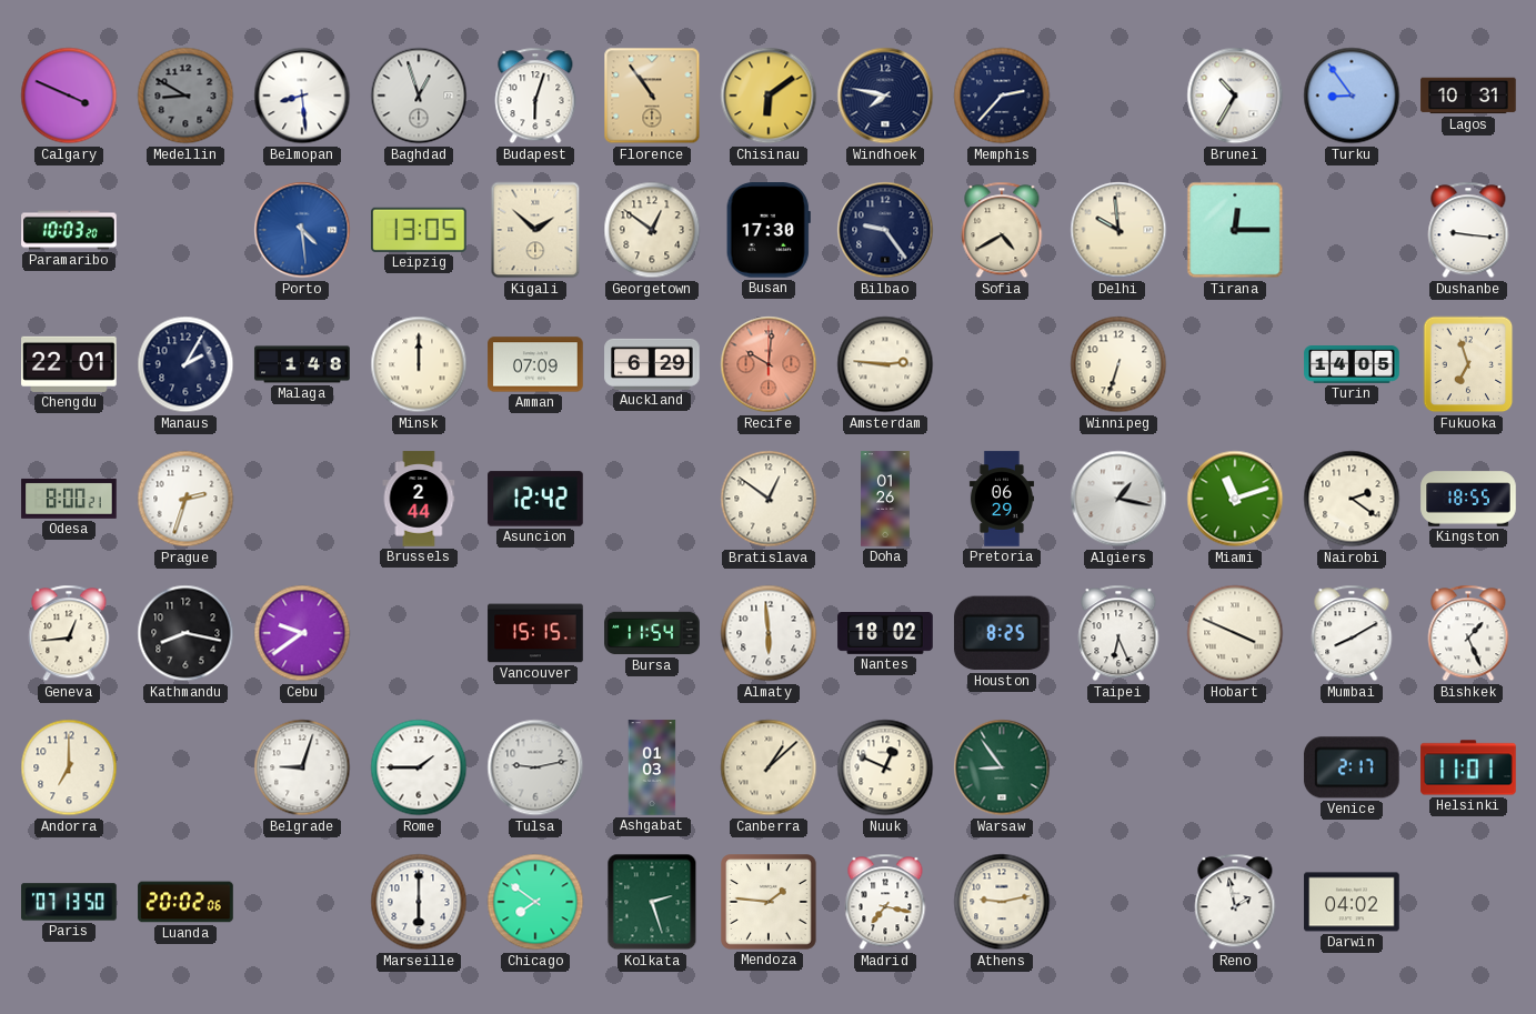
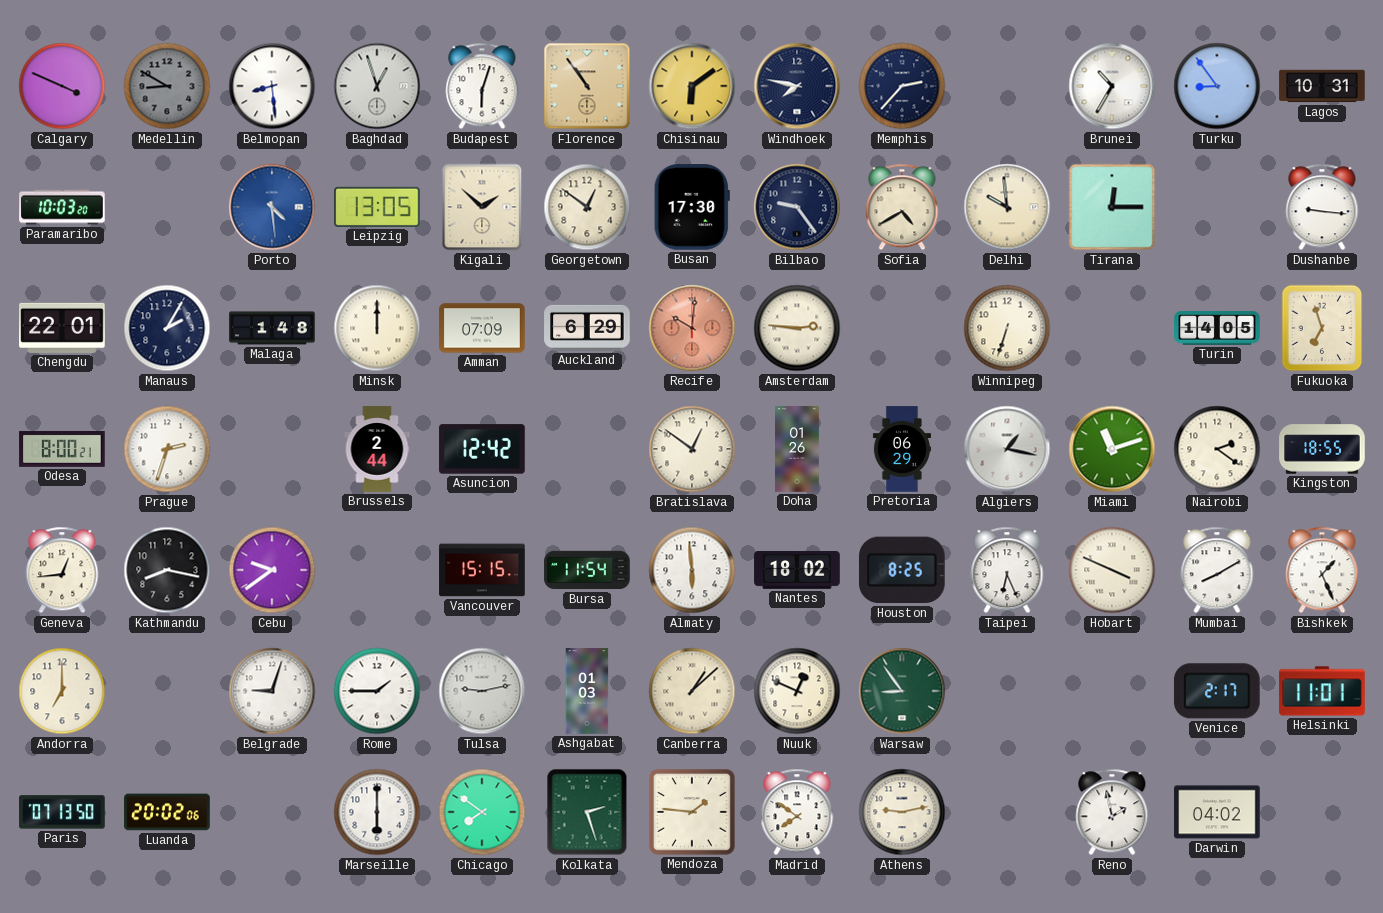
Madrid: 7:17 -> 7:51 (797, 812)
